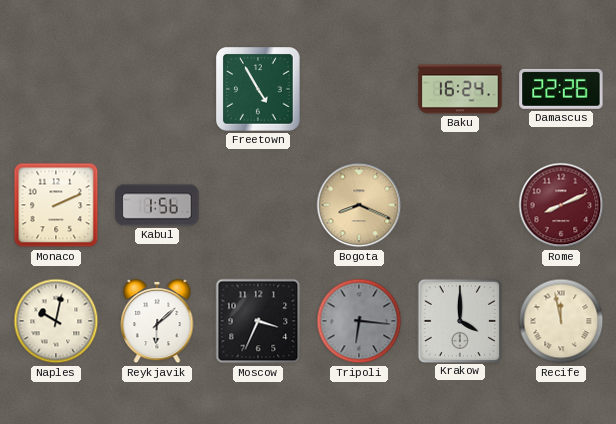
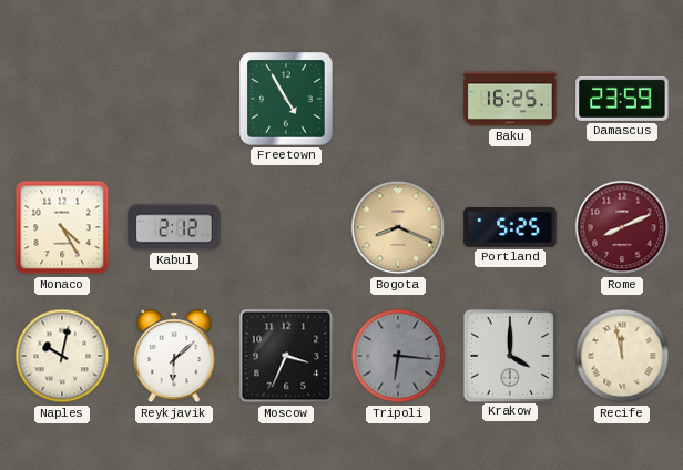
Baku: 16:24 -> 16:25 (510, 99)
Damascus: 22:26 -> 23:59 (622, 99)
Monaco: 2:11 -> 4:25 (62, 227)
Kabul: 1:56 -> 2:12 (174, 227)
Portland: none -> 5:25 (510, 228)
